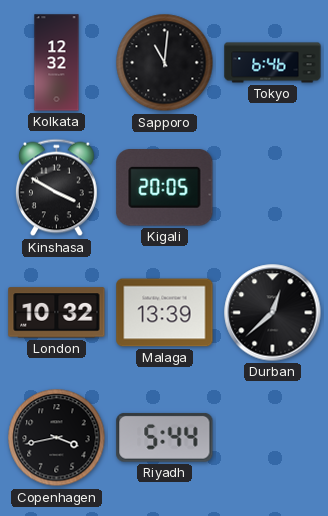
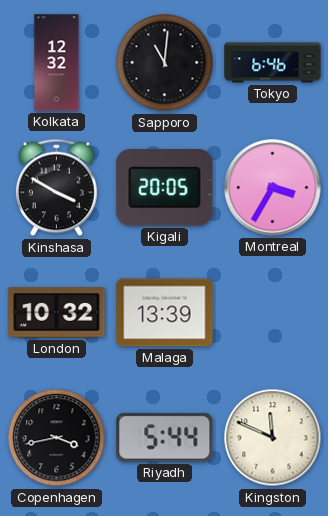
Montreal: none -> 3:35 (273, 188)
Durban: 12:38 -> none (273, 313)
Kingston: none -> 11:49 (273, 438)
